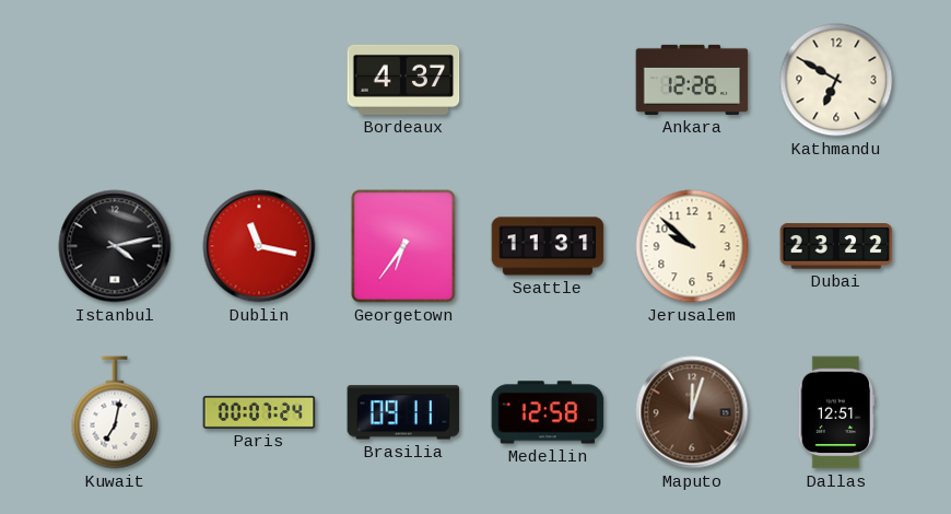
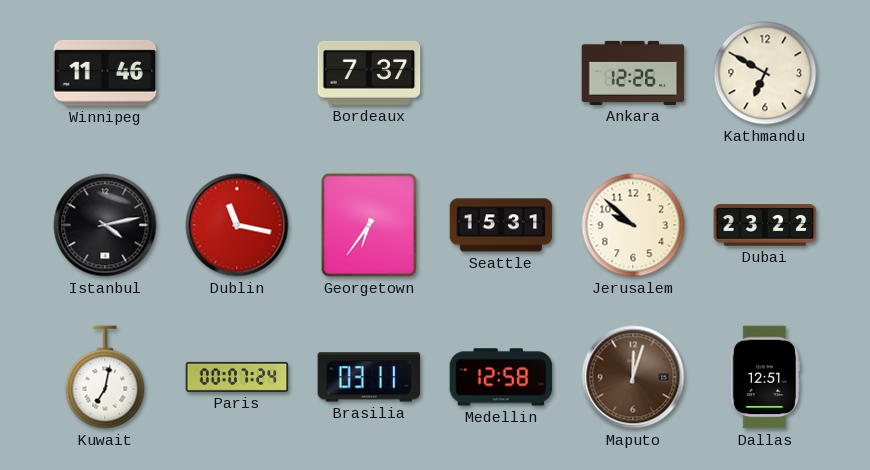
Winnipeg: none -> 11:46 (105, 73)
Bordeaux: 4:37 -> 7:37 (369, 73)
Seattle: 11:31 -> 15:31 (501, 225)
Brasilia: 09:11 -> 03:11 (369, 377)
